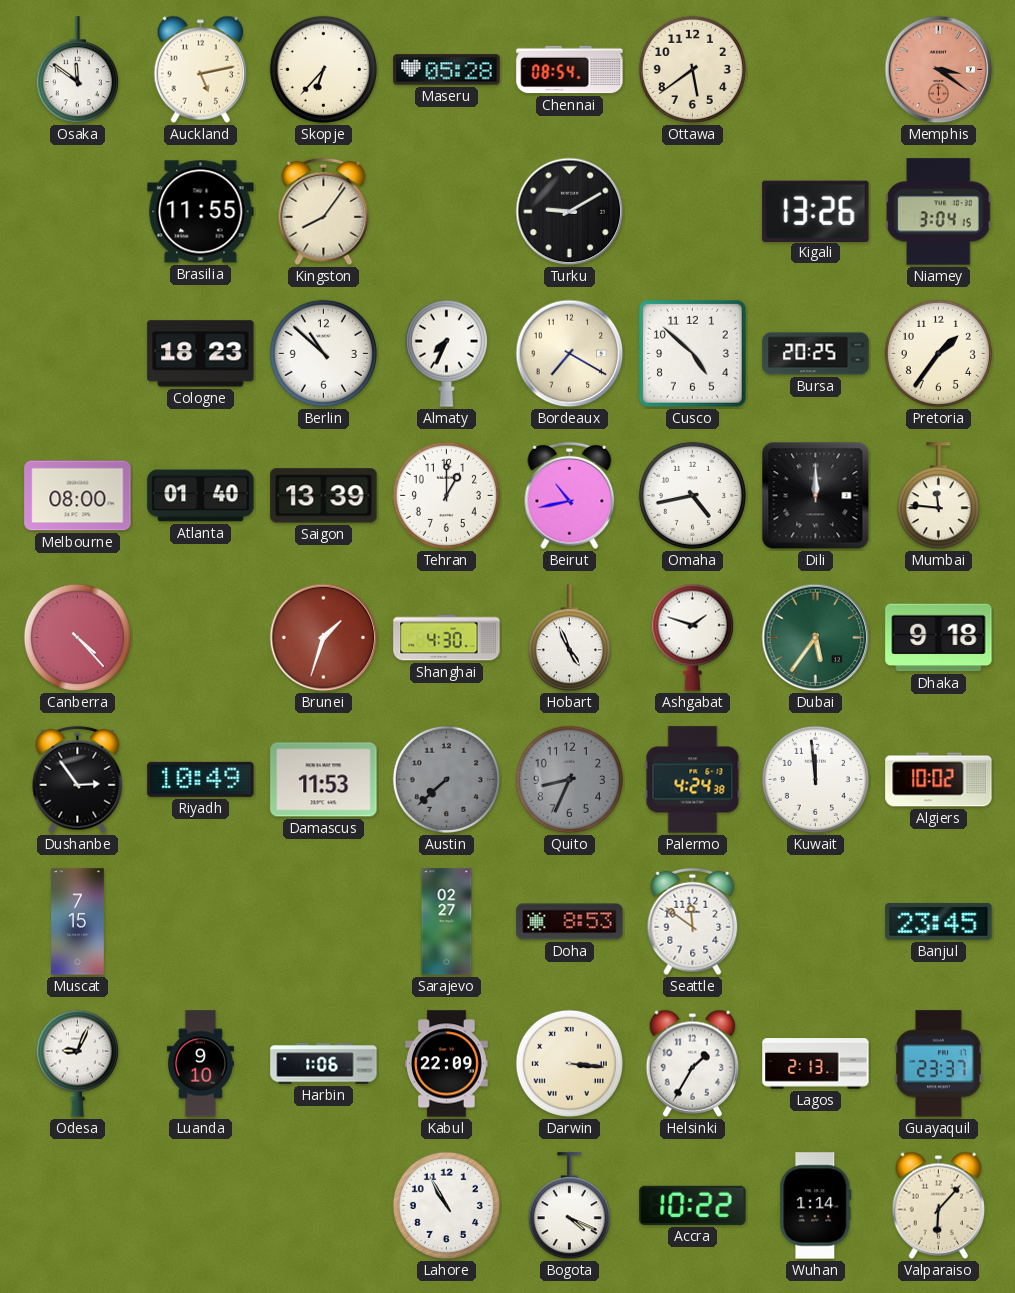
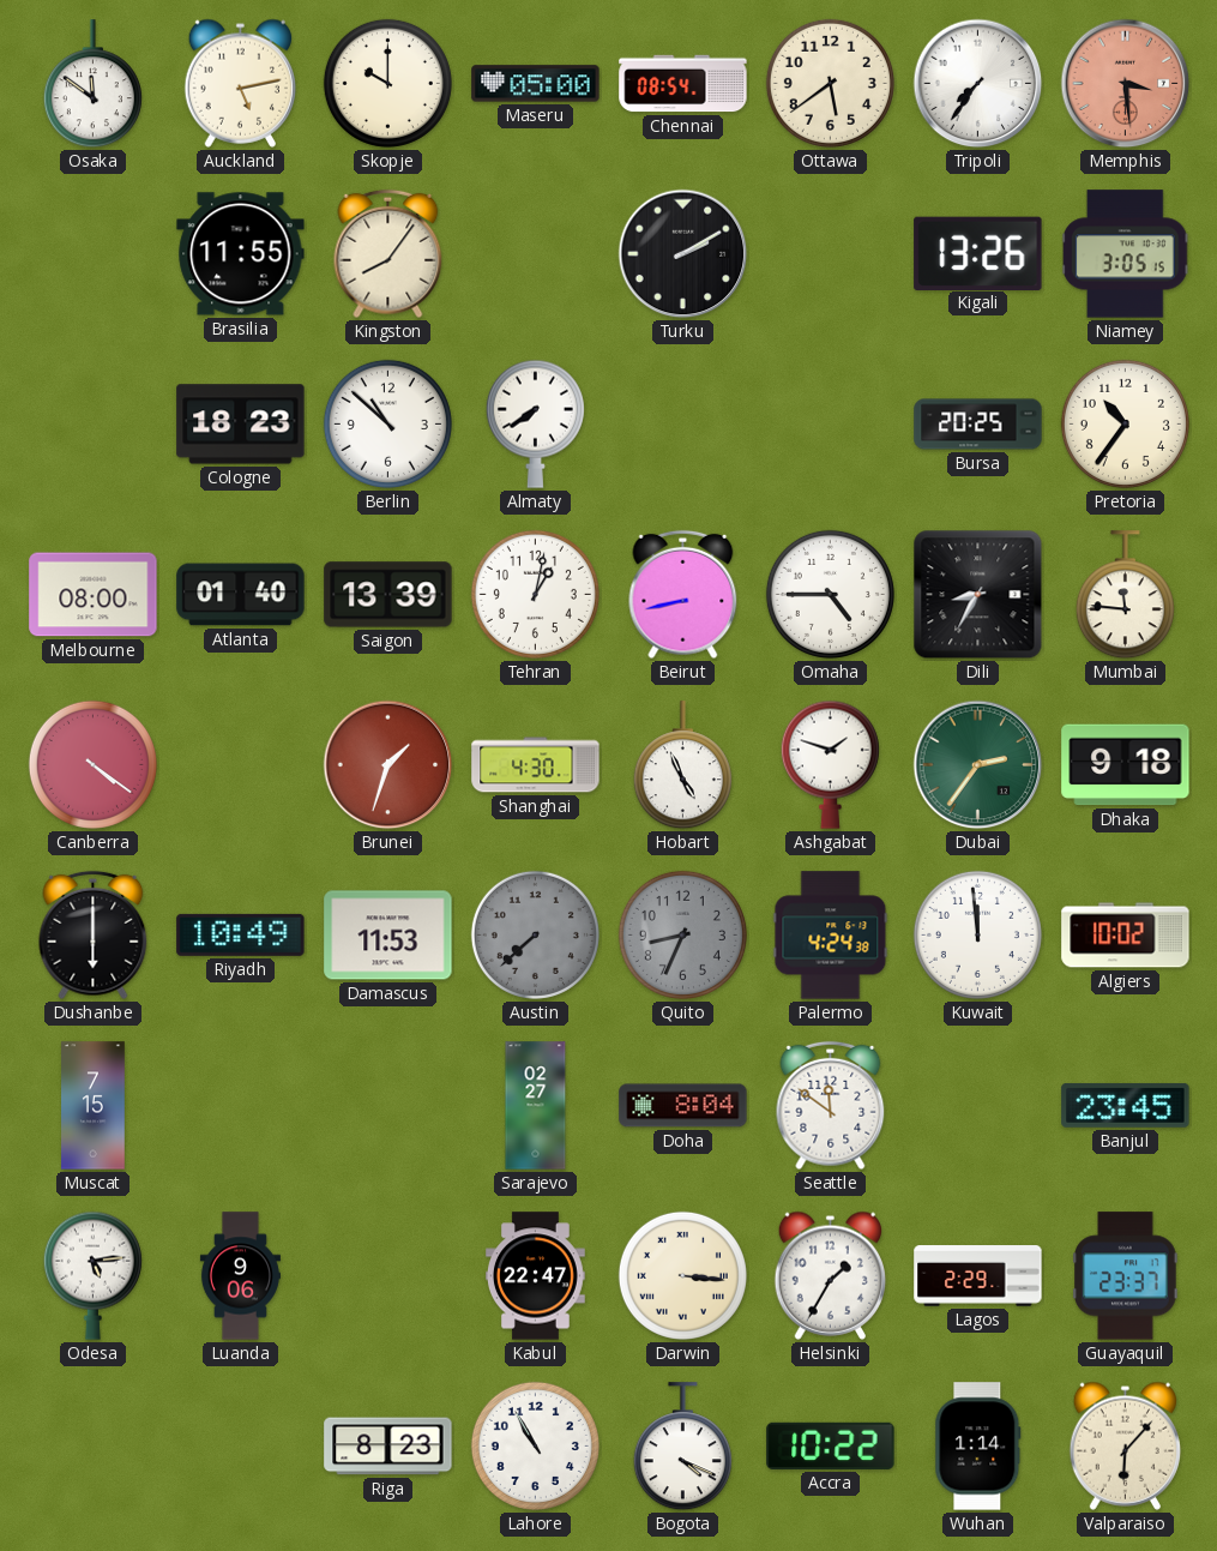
Skopje: 6:37 -> 10:00 (387, 83)
Maseru: 05:28 -> 05:00 (536, 84)
Tripoli: none -> 7:36 (978, 84)
Memphis: 3:21 -> 3:29 (1126, 84)
Turku: 9:10 -> 2:10 (683, 254)
Niamey: 3:04 -> 3:05 (1125, 254)
Almaty: 7:34 -> 7:39 (535, 423)
Bordeaux: 7:20 -> none (570, 354)
Cusco: 4:52 -> none (692, 353)
Pretoria: 1:36 -> 10:36 (1125, 423)
Tehran: 1:00 -> 1:02 (535, 594)
Beirut: 10:43 -> 8:43 (683, 595)
Omaha: 4:43 -> 4:45 (830, 594)
Dili: 12:00 -> 8:35 (978, 595)
Canberra: 4:23 -> 4:21 (92, 764)
Dubai: 5:36 -> 2:36 (978, 765)
Dushanbe: 2:54 -> 6:00 (94, 936)
Doha: 8:53 -> 8:04 (683, 1106)
Odesa: 9:04 -> 5:14 (92, 1275)
Luanda: 9:10 -> 9:06 (240, 1276)
Harbin: 1:06 -> none (324, 1064)
Kabul: 22:09 -> 22:47 (536, 1276)
Lagos: 2:13 -> 2:29 (978, 1276)
Riga: none -> 8:23 (388, 1447)
